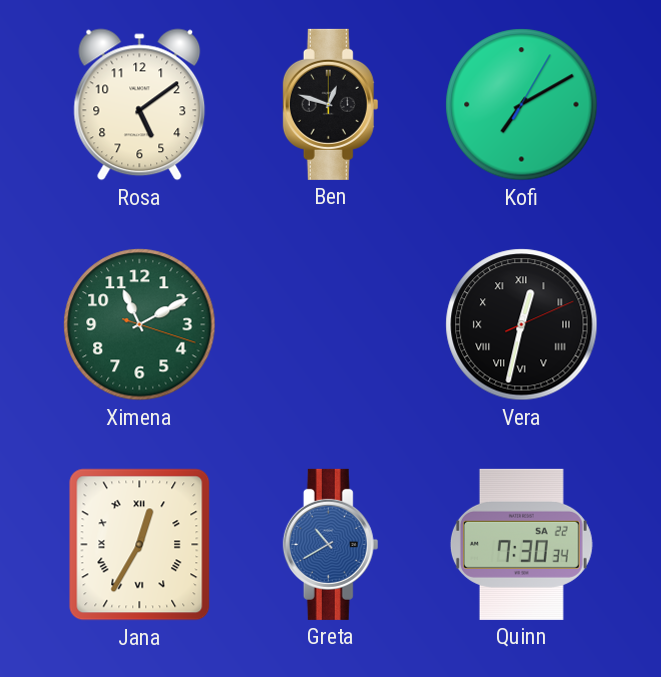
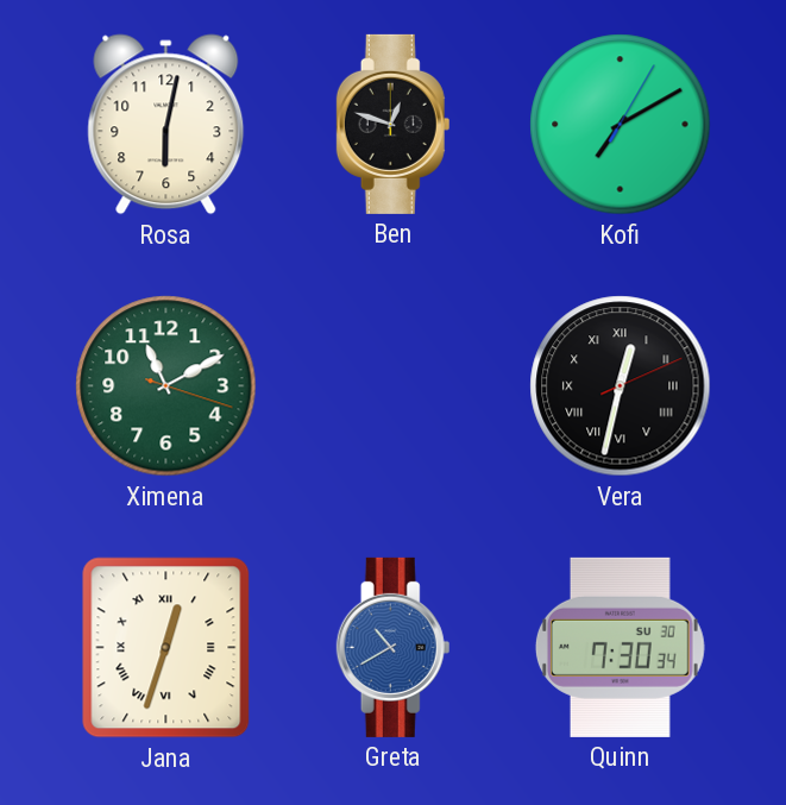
Rosa: 5:09 -> 6:02 (166, 125)
Jana: 12:35 -> 12:33 (166, 648)
Quinn date: SA 22 -> SU 30 (620, 647)
